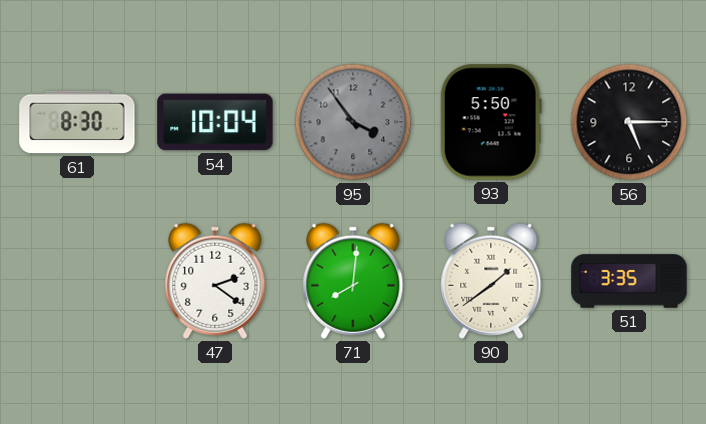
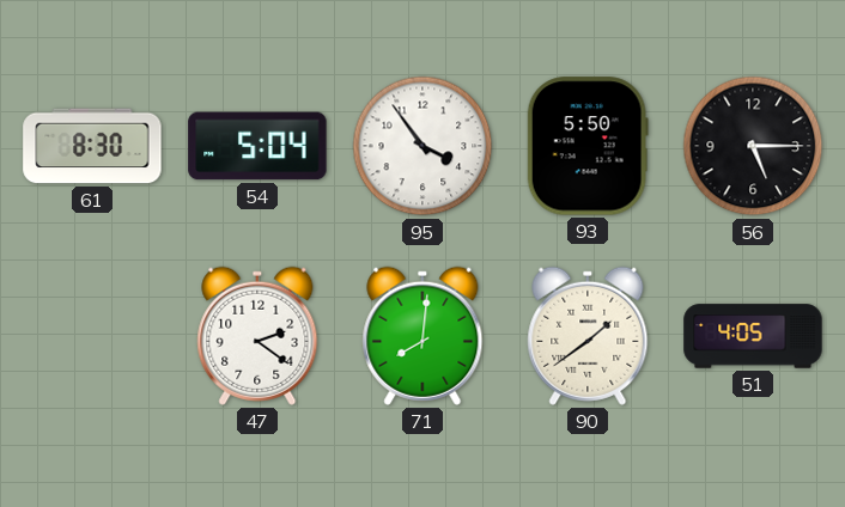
54: 10:04 -> 5:04 (257, 146)
95 dial: grey -> white (423, 146)
51: 3:35 -> 4:05 (753, 336)
